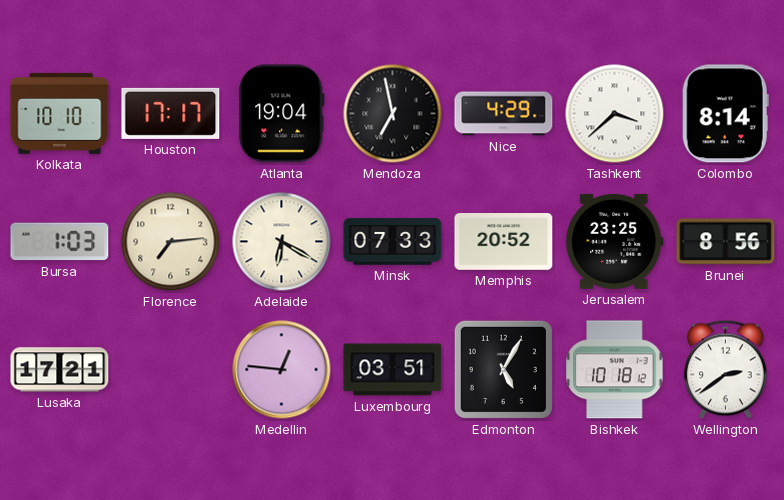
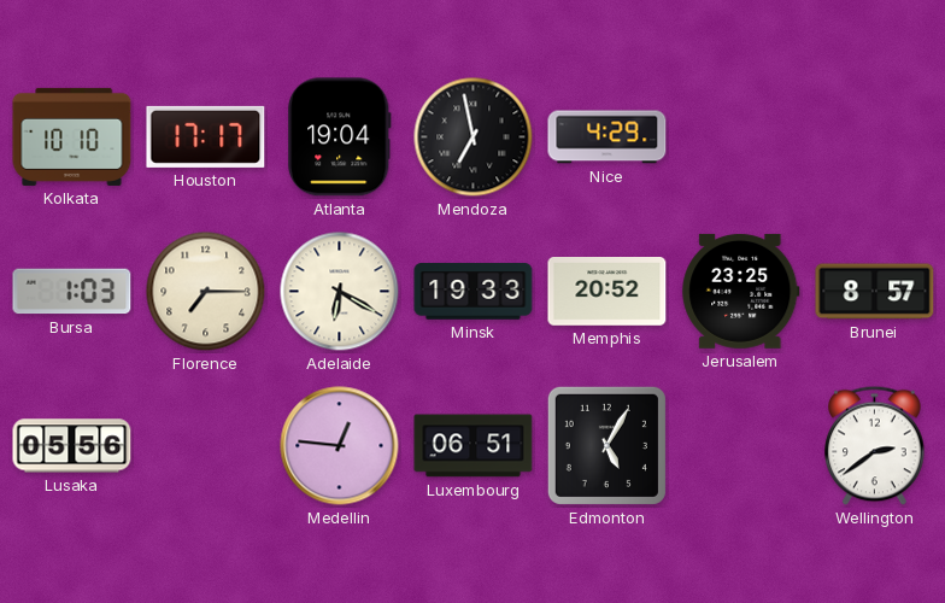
Tashkent: 3:38 -> none (615, 114)
Colombo: 8:14 -> none (725, 114)
Florence: 7:14 -> 7:15 (206, 292)
Minsk: 07:33 -> 19:33 (474, 292)
Brunei: 8:56 -> 8:57 (875, 292)
Lusaka: 17:21 -> 05:56 (72, 446)
Luxembourg: 03:51 -> 06:51 (474, 446)
Bishkek: 10:18 -> none (615, 370)
